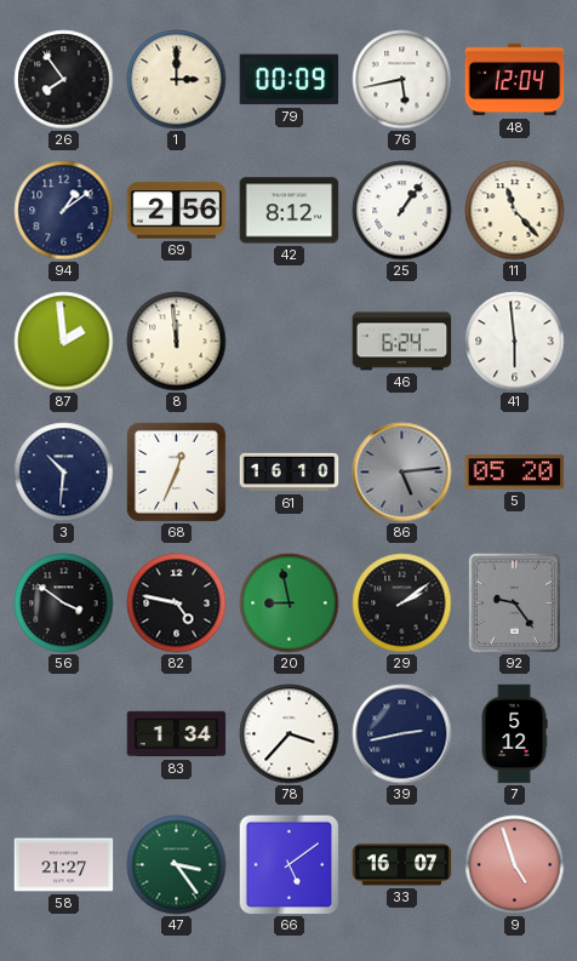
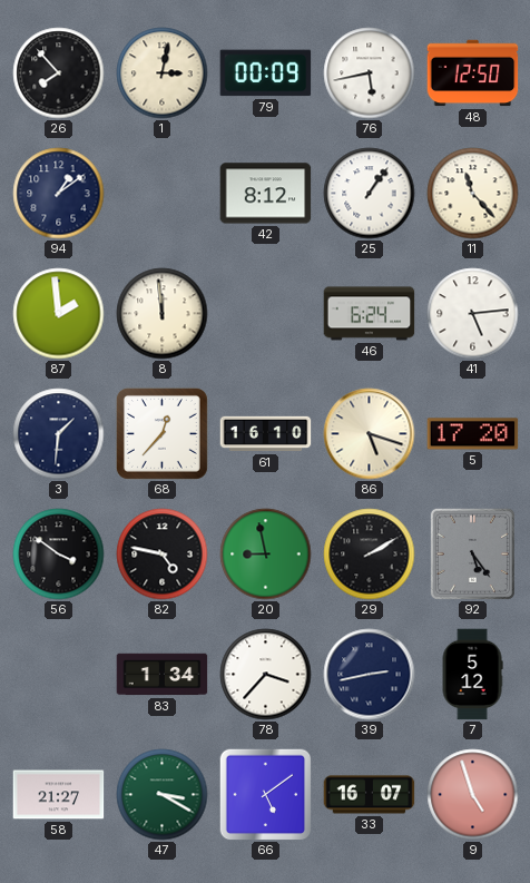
26: 7:54 -> 7:53 (59, 73)
1: 3:00 -> 3:02 (163, 73)
48: 12:04 -> 12:50 (473, 73)
69: 2:56 -> none (177, 211)
41: 5:59 -> 5:14 (473, 314)
3: 10:31 -> 1:31 (59, 434)
68: 12:34 -> 12:37 (161, 433)
86: 5:14 -> 5:18 (370, 434)
86 dial: grey -> cream (370, 434)
5: 05:20 -> 17:20 (473, 434)
29: 2:09 -> 2:10 (370, 555)
92: 9:24 -> 5:24 (472, 553)
47: 3:24 -> 3:20 (163, 795)
